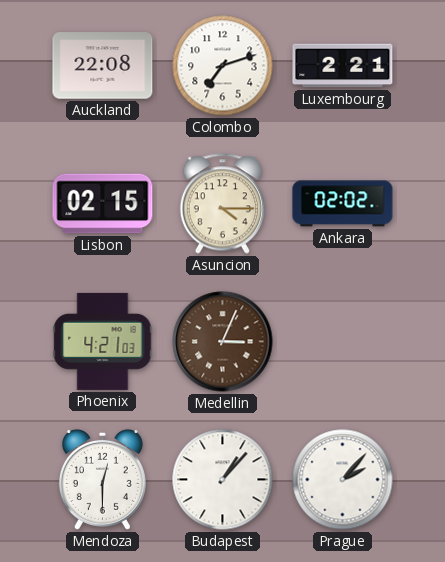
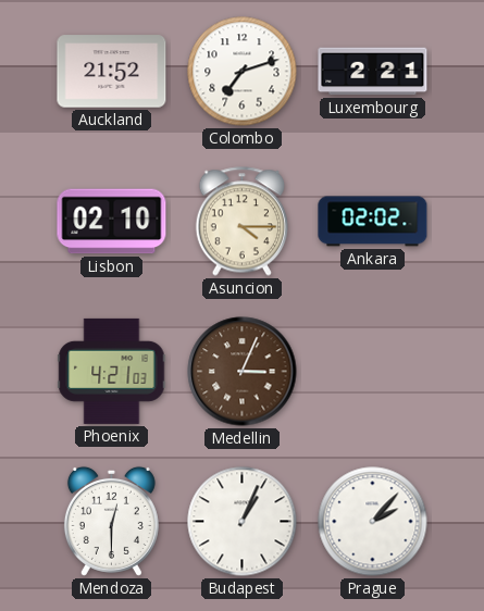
Auckland: 22:08 -> 21:52 (112, 72)
Lisbon: 02:15 -> 02:10 (112, 222)
Budapest: 1:07 -> 1:04 (243, 522)
